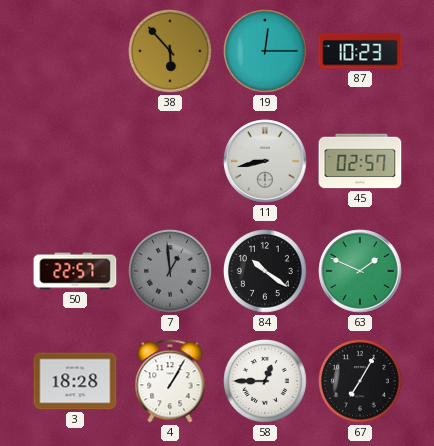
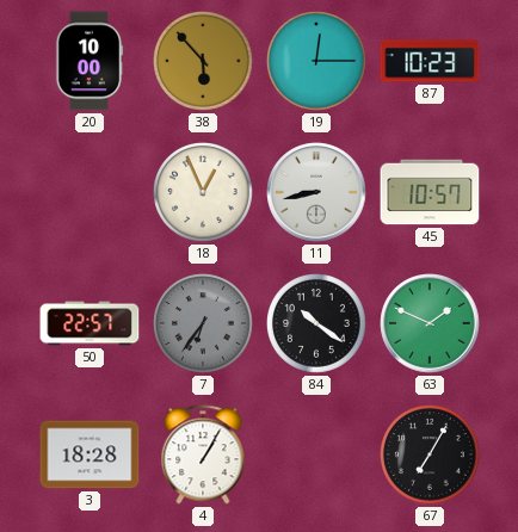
20: none -> 10:00 (90, 61)
18: none -> 12:56 (204, 193)
45: 02:57 -> 10:57 (430, 192)
7: 12:59 -> 6:36 (204, 324)
58: 12:45 -> none (266, 382)
